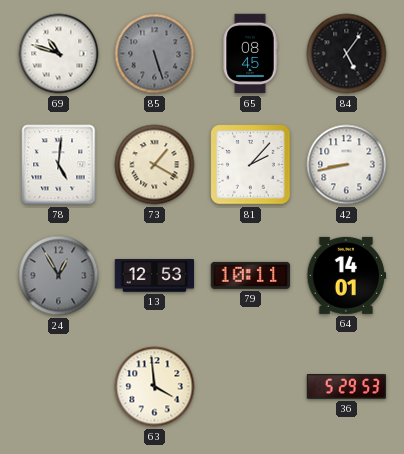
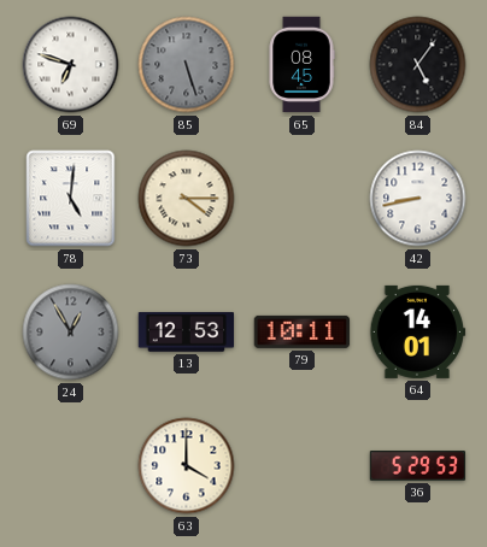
69: 10:48 -> 6:48 (71, 65)
73: 1:20 -> 4:15 (187, 199)
81: 2:07 -> none (251, 165)
63: 3:59 -> 4:00 (187, 466)
